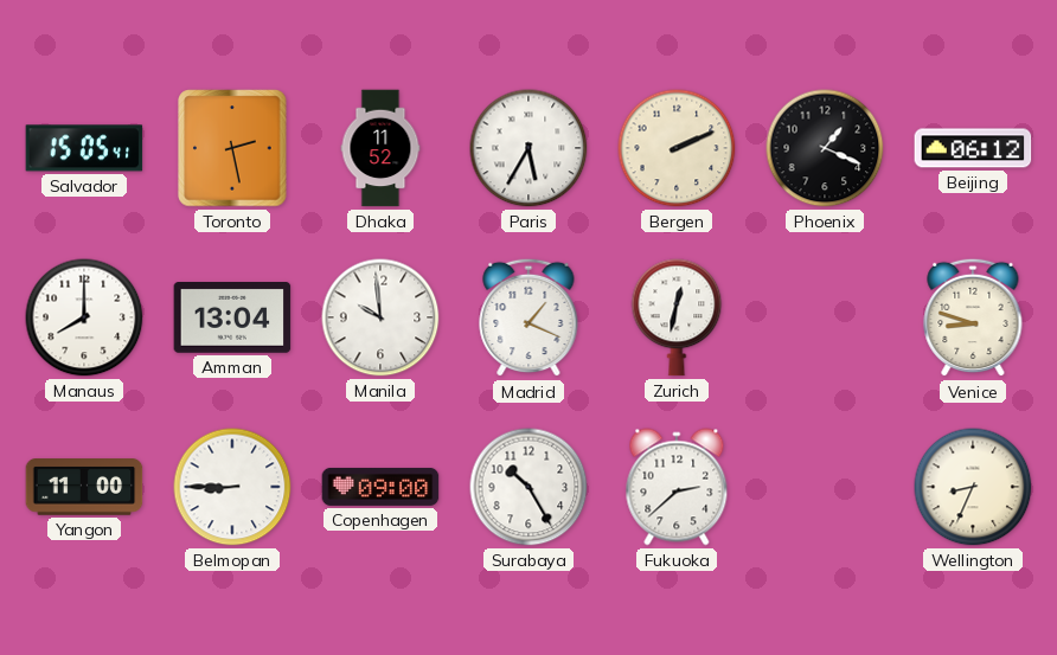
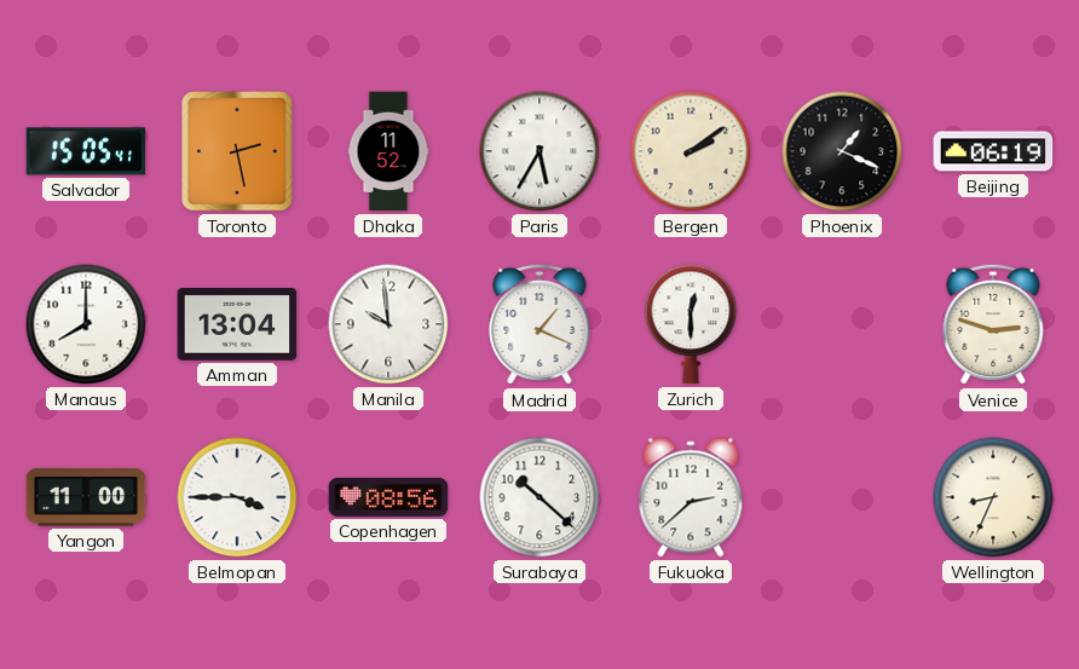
Bergen: 2:11 -> 2:09 (691, 151)
Beijing: 06:12 -> 06:19 (993, 151)
Zurich: 12:32 -> 12:30 (691, 324)
Venice: 8:48 -> 2:48 (993, 324)
Belmopan: 8:45 -> 3:45 (237, 497)
Copenhagen: 09:00 -> 08:56 (388, 497)
Surabaya: 10:25 -> 10:22 (539, 497)
